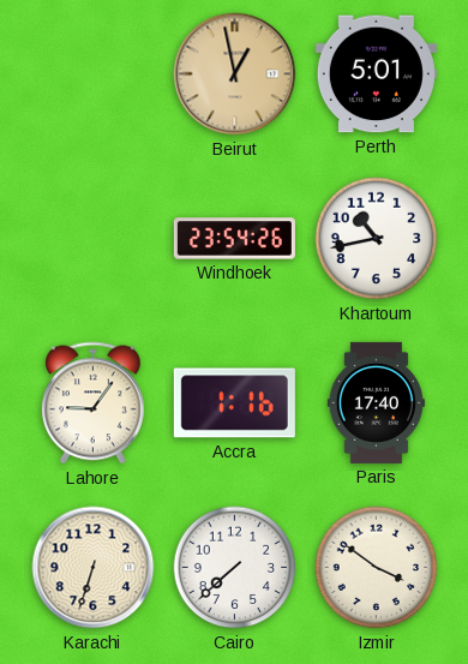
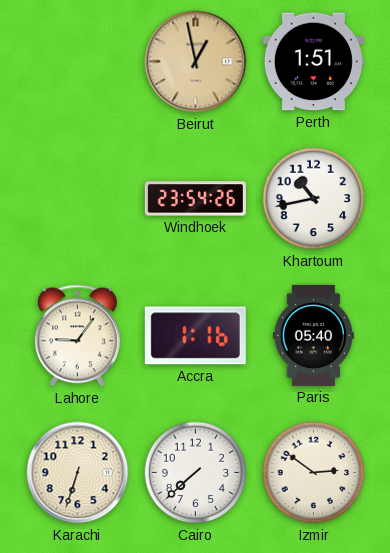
Perth: 5:01 -> 1:51 (313, 62)
Paris: 17:40 -> 05:40 (313, 335)
Izmir: 3:51 -> 2:51 (314, 473)
